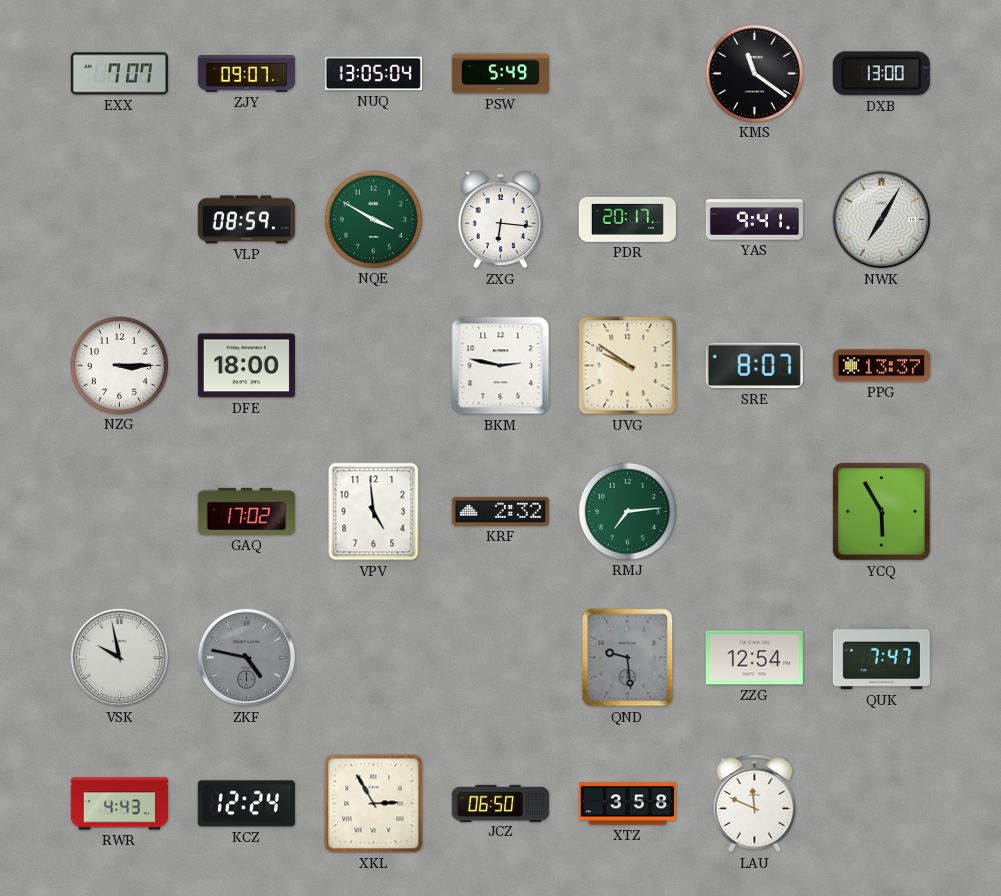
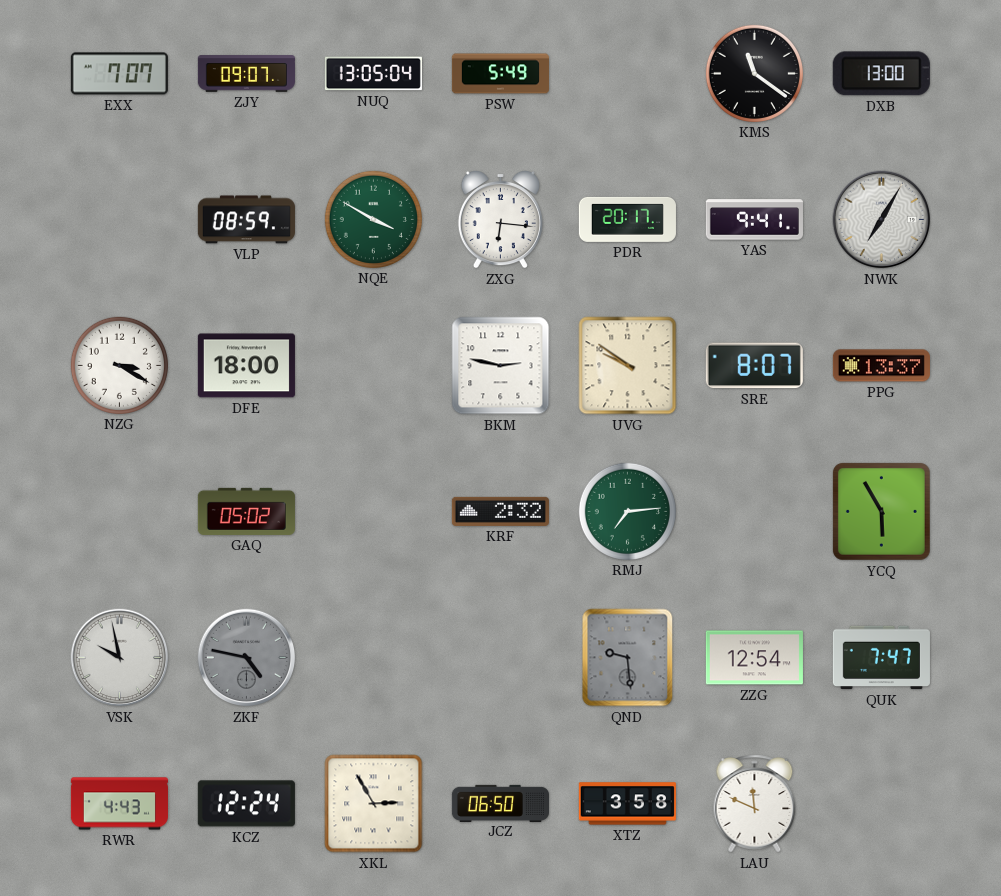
NZG: 3:15 -> 3:20 (119, 365)
GAQ: 17:02 -> 05:02 (246, 511)
VPV: 4:59 -> none (374, 512)
